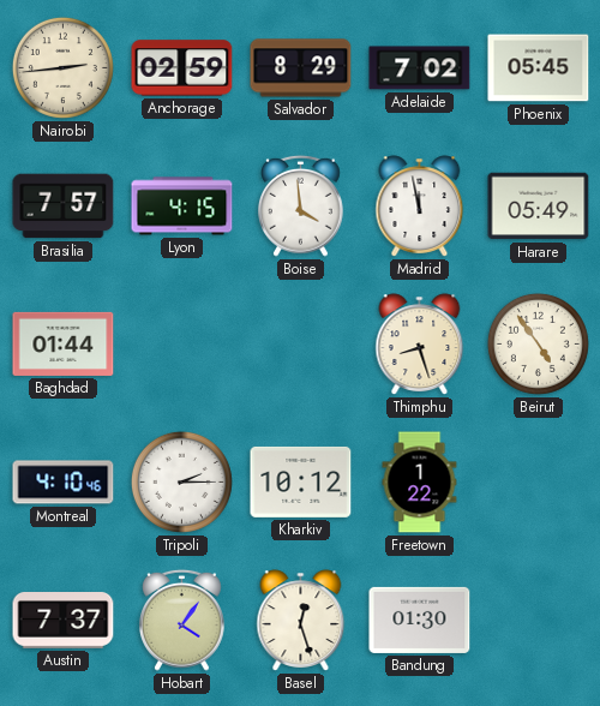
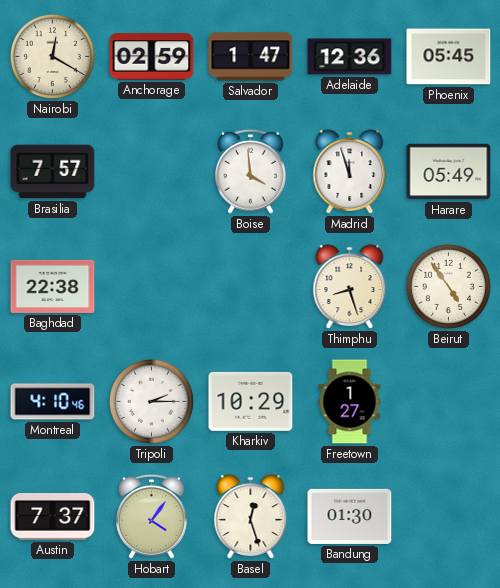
Nairobi: 2:44 -> 12:20 (52, 56)
Salvador: 8:29 -> 1:47 (251, 57)
Adelaide: 7:02 -> 12:36 (350, 57)
Lyon: 4:15 -> none (182, 207)
Madrid: 11:58 -> 11:57 (350, 172)
Baghdad: 01:44 -> 22:38 (53, 286)
Kharkiv: 10:12 -> 10:29 (251, 401)
Freetown: 1:22 -> 1:27 (350, 402)
